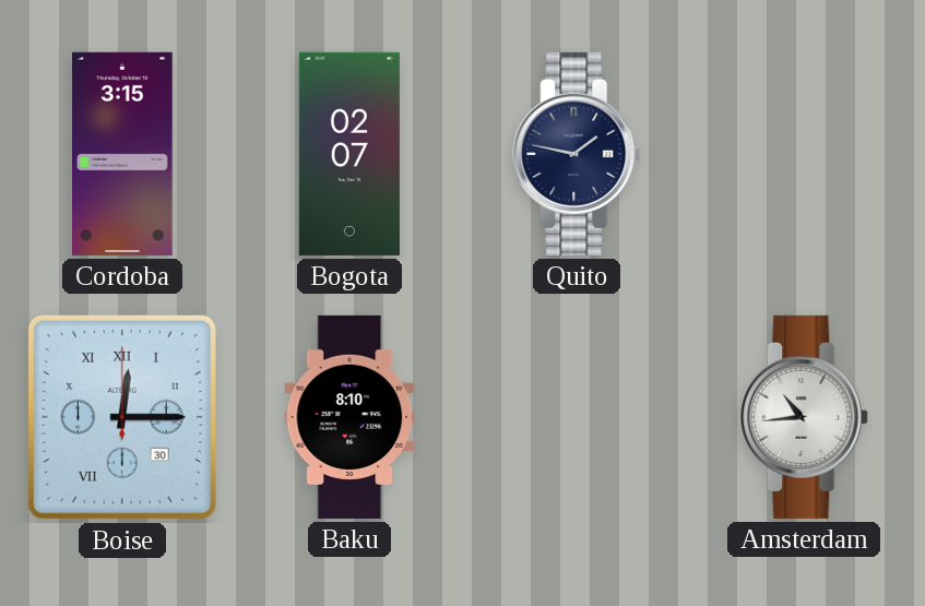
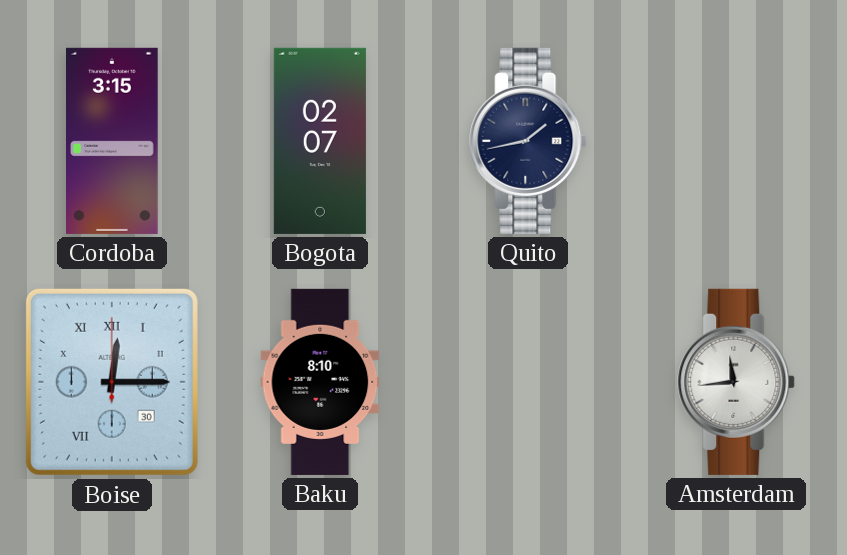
Quito: 1:47 -> 1:43 (529, 141)
Amsterdam: 10:44 -> 11:44 (737, 382)
